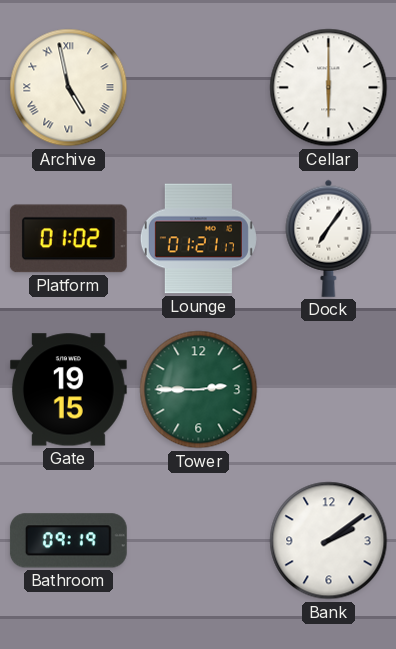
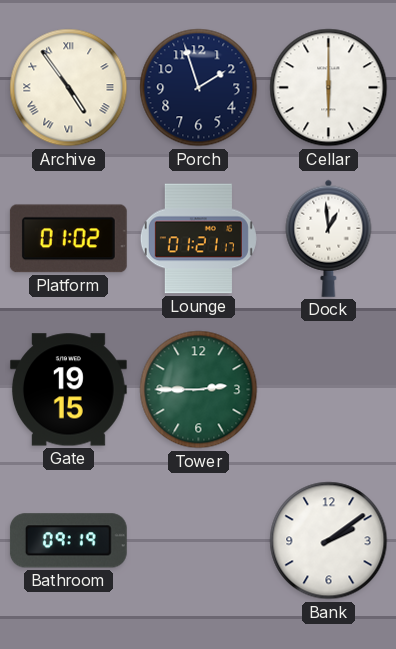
Archive: 4:58 -> 4:54 (69, 88)
Porch: none -> 1:57 (199, 88)
Dock: 7:06 -> 12:59 (329, 238)
